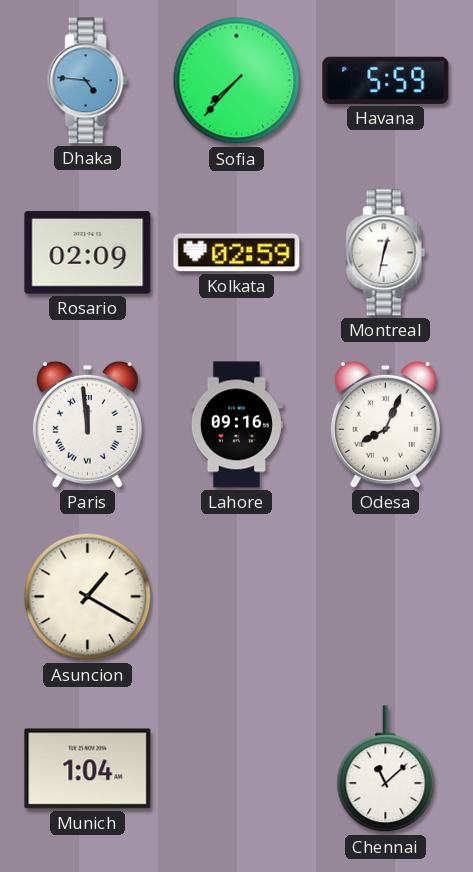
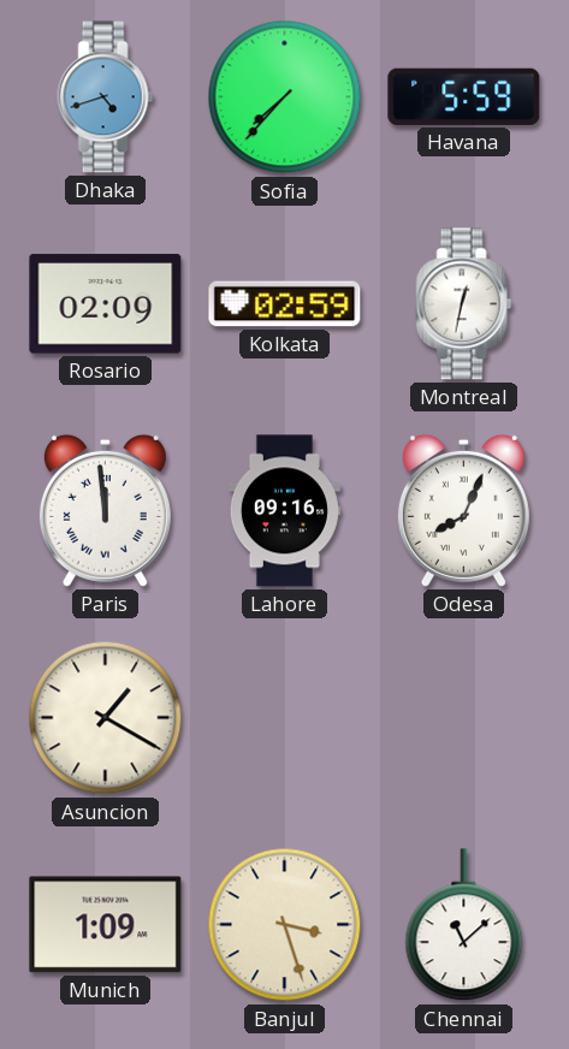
Dhaka: 4:46 -> 4:42 (106, 97)
Munich: 1:04 -> 1:09 (106, 925)
Banjul: none -> 3:27 (285, 925)
